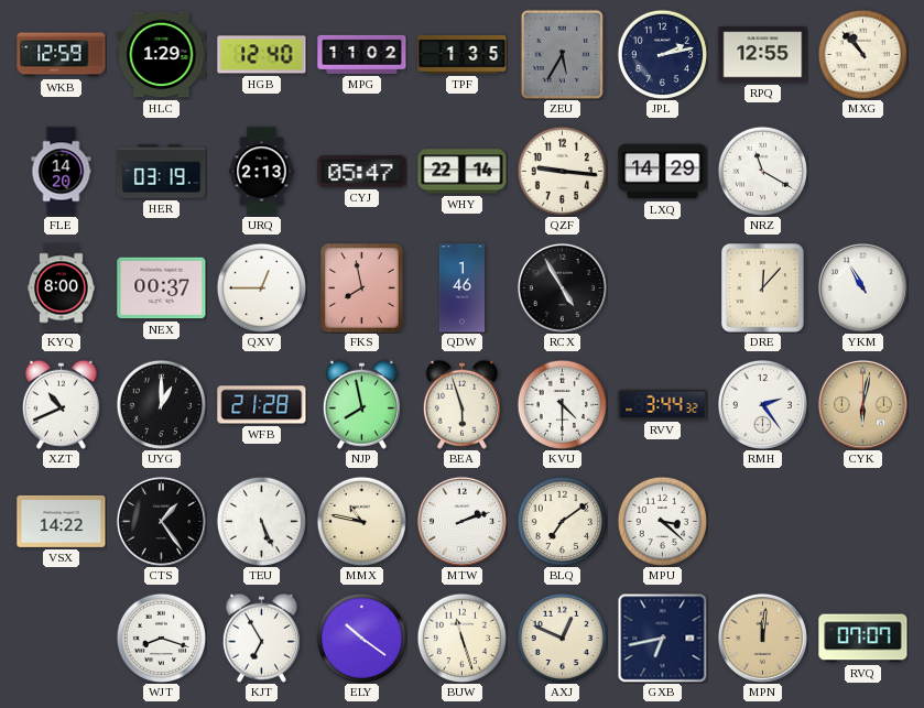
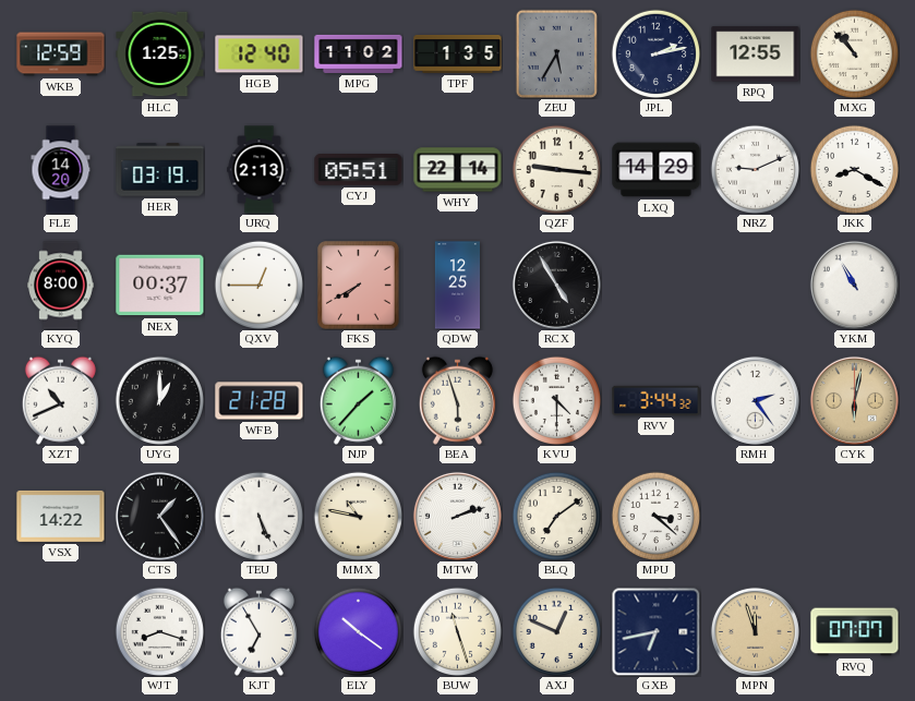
HLC: 1:29 -> 1:25 (160, 55)
CYJ: 05:47 -> 05:51 (359, 170)
NRZ: 11:20 -> 9:11 (755, 169)
JKK: none -> 8:20 (854, 169)
FKS: 7:58 -> 7:40 (359, 286)
QDW: 1:46 -> 12:25 (457, 286)
DRE: 12:07 -> none (763, 288)
NJP: 7:58 -> 1:37 (358, 400)
MPN: 12:01 -> 11:57 (755, 631)
